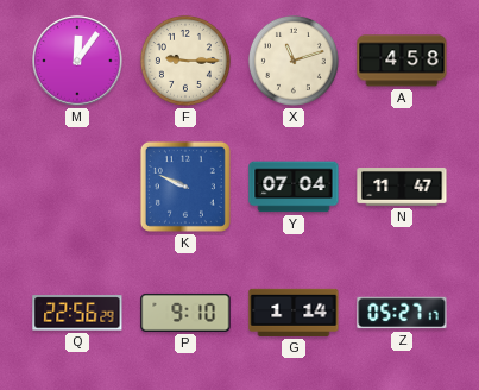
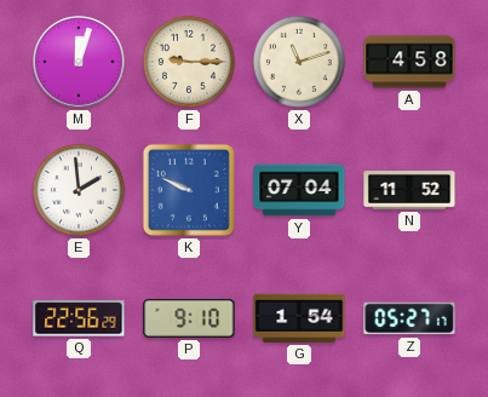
M: 12:06 -> 12:03 (79, 62)
E: none -> 1:59 (79, 190)
N: 11:47 -> 11:52 (409, 191)
G: 1:14 -> 1:54 (299, 318)
